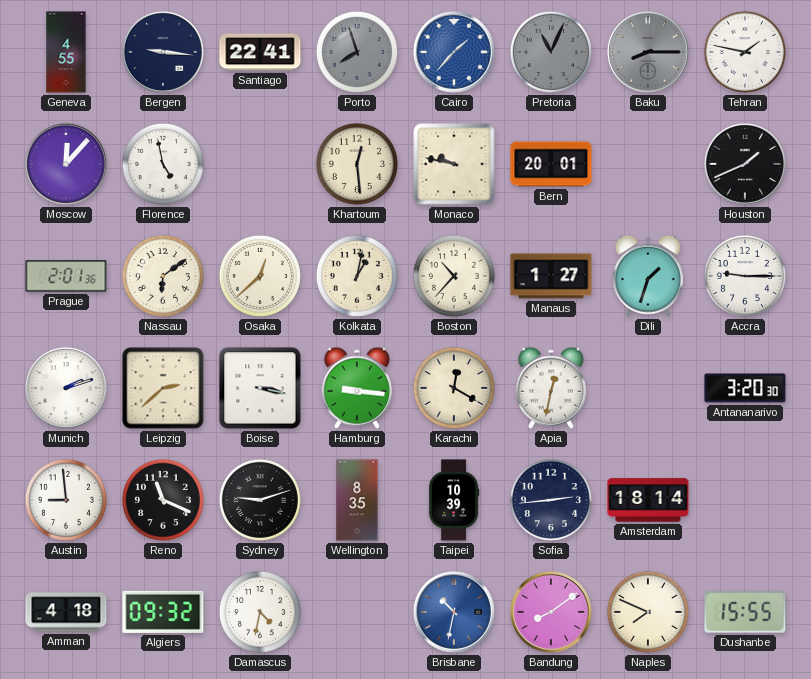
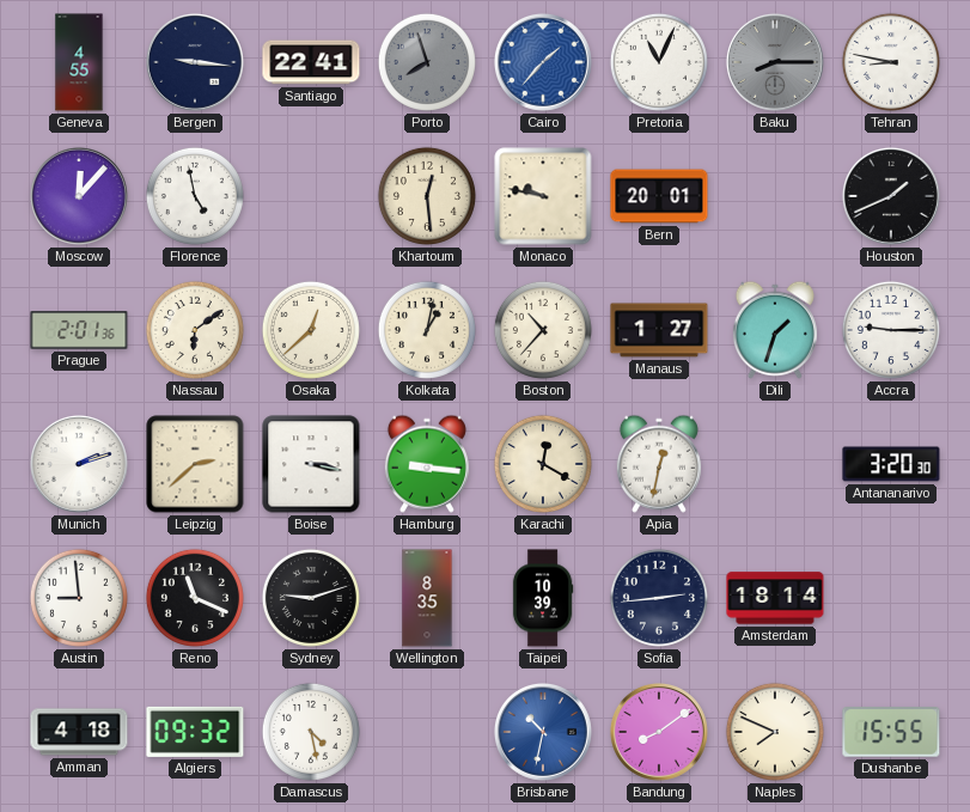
Pretoria dial: grey -> white (659, 62)
Tehran: 1:47 -> 8:47 (891, 62)
Damascus: 4:32 -> 4:28 (311, 732)
